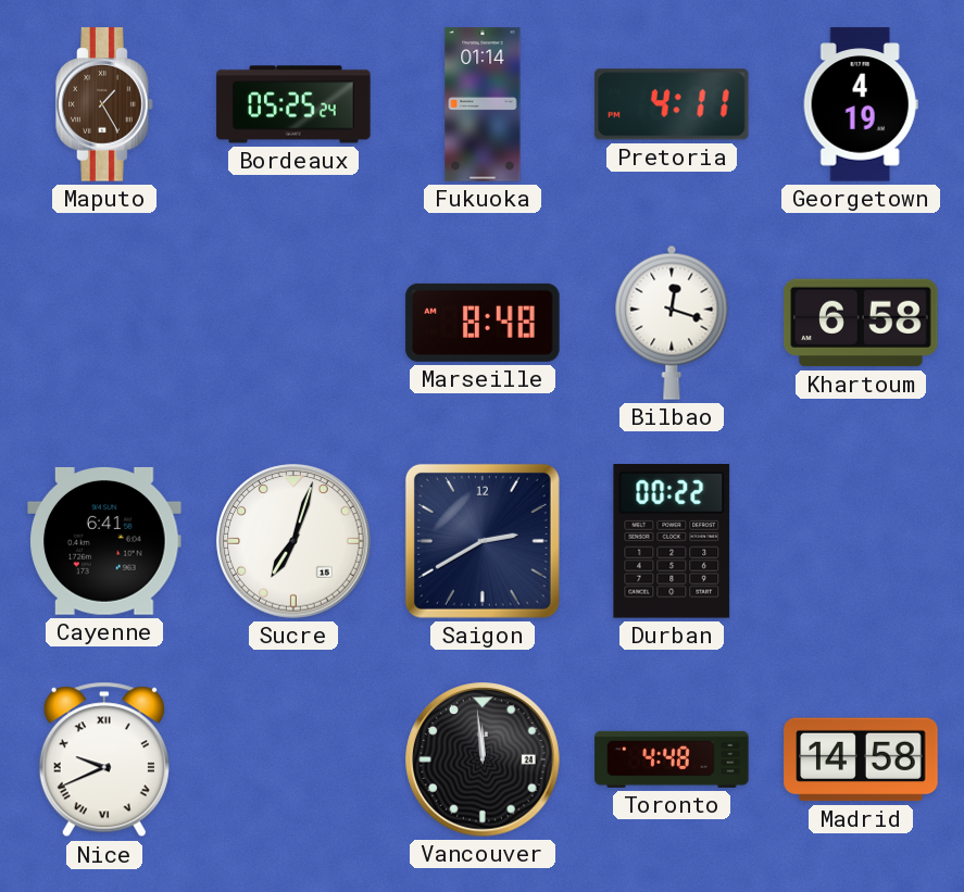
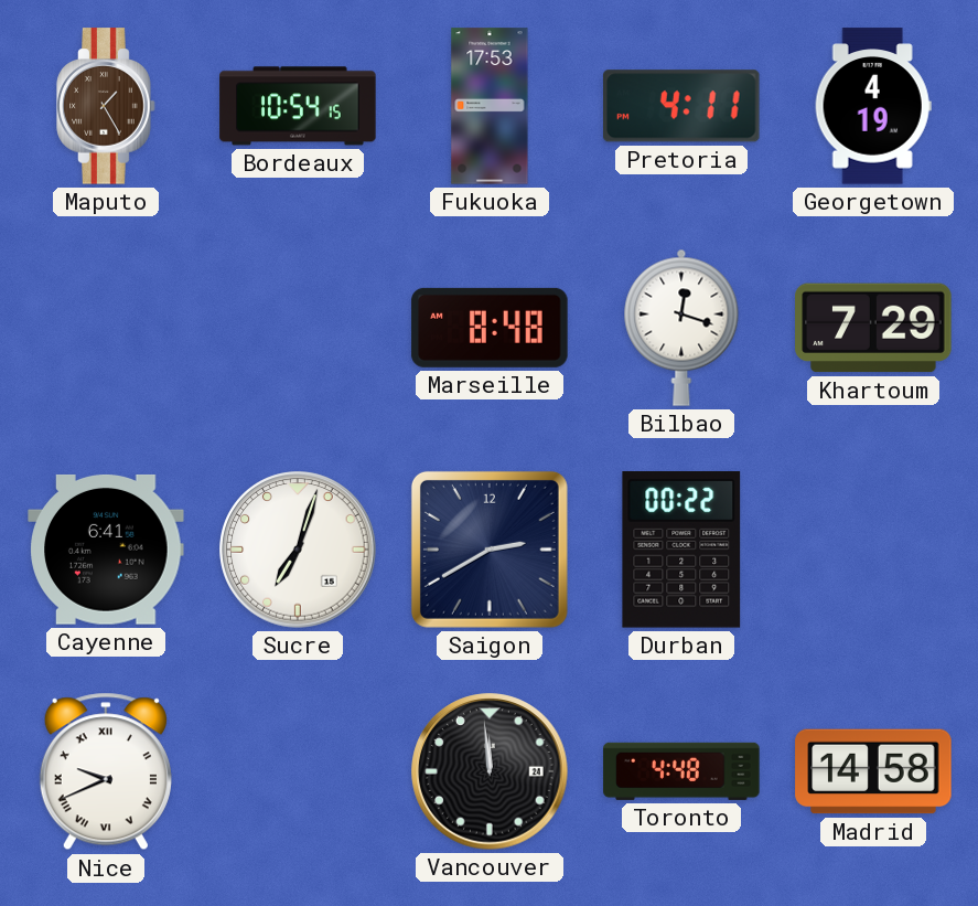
Bordeaux: 05:25 -> 10:54 (298, 106)
Fukuoka: 01:14 -> 17:53 (490, 106)
Khartoum: 6:58 -> 7:29 (873, 328)
